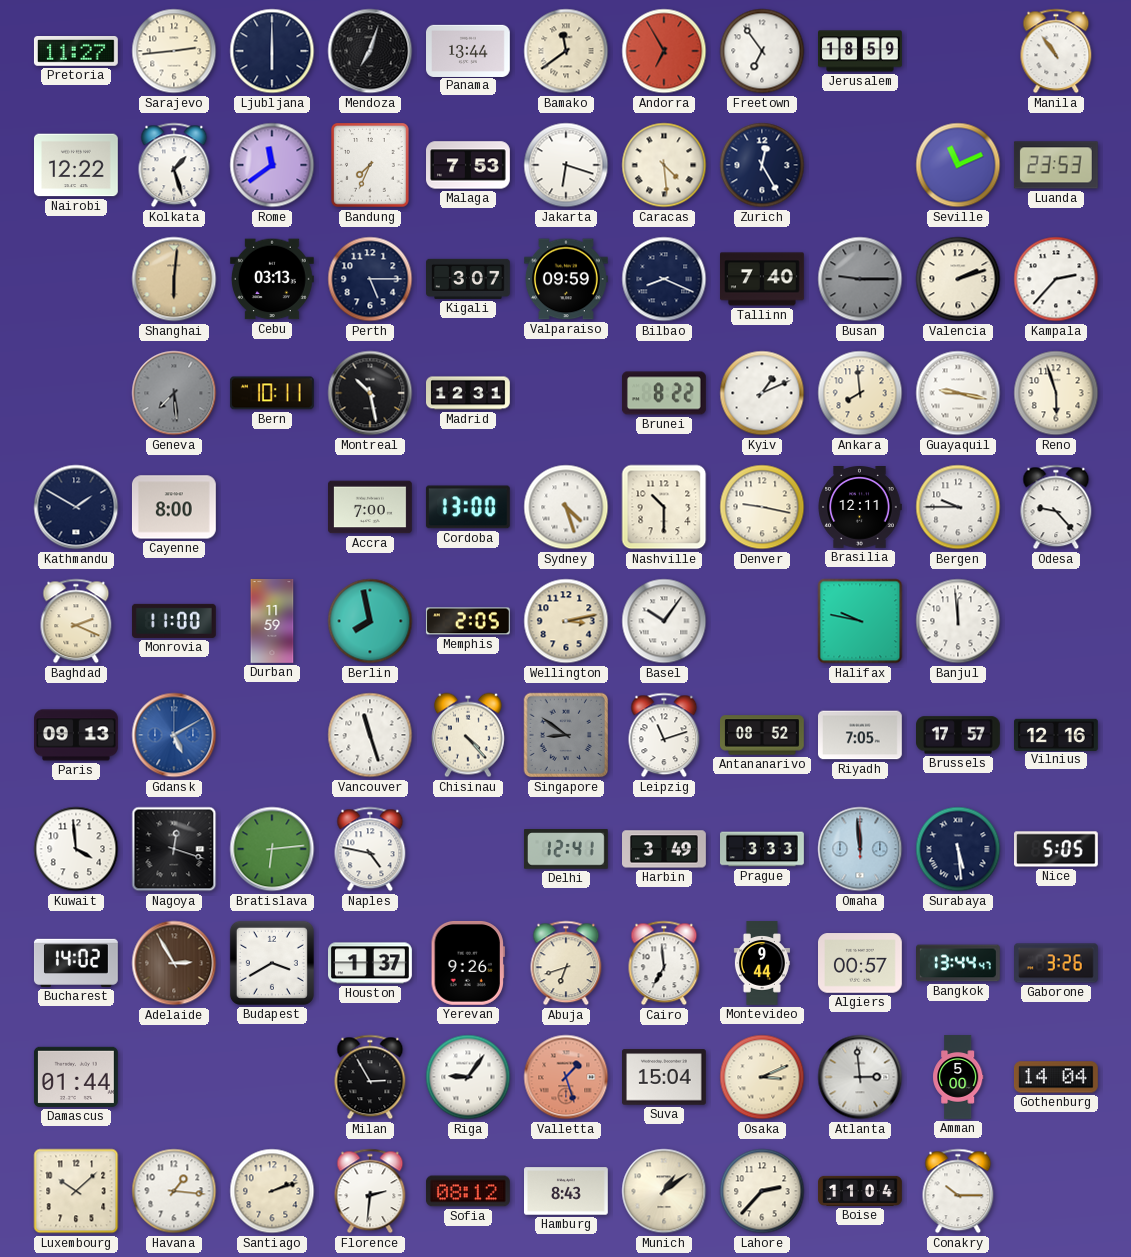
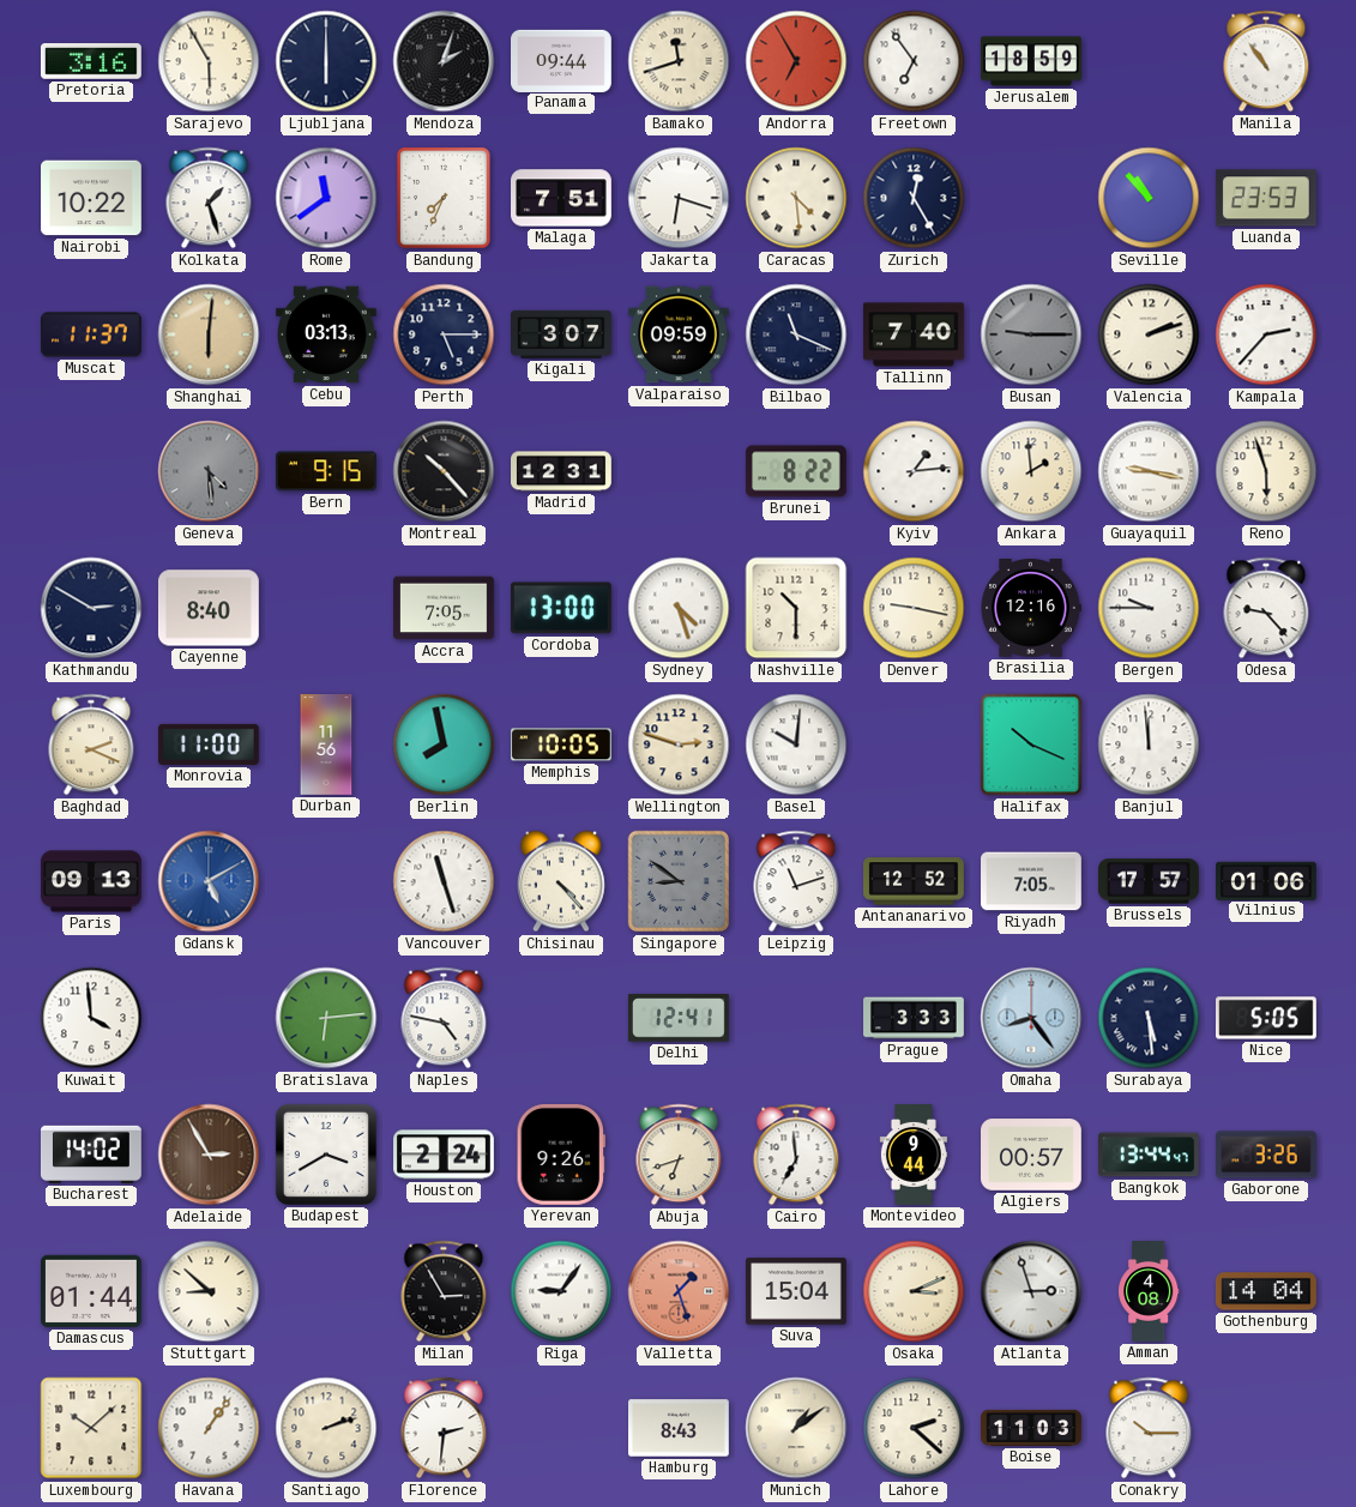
Pretoria: 11:27 -> 3:16 (91, 62)
Sarajevo: 2:44 -> 5:55 (209, 61)
Mendoza: 7:03 -> 2:03 (444, 61)
Panama: 13:44 -> 09:44 (562, 60)
Bamako: 11:39 -> 11:42 (679, 61)
Nairobi: 12:22 -> 10:22 (92, 198)
Malaga: 7:53 -> 7:51 (562, 198)
Seville: 11:11 -> 10:53 (1149, 198)
Muscat: none -> 11:37 (92, 334)
Bilbao: 8:19 -> 11:19 (796, 334)
Geneva: 7:29 -> 4:29 (209, 471)
Bern: 10:11 -> 9:15 (326, 471)
Montreal: 10:28 -> 10:23 (444, 471)
Kyiv: 1:11 -> 1:14 (914, 471)
Ankara: 7:59 -> 1:59 (1031, 471)
Kathmandu: 1:50 -> 2:50 (91, 608)
Cayenne: 8:00 -> 8:40 (209, 608)
Accra: 7:00 -> 7:05 (445, 608)
Brasilia: 12:11 -> 12:16 (1031, 609)
Durban: 11:59 -> 11:56 (326, 745)
Memphis: 2:05 -> 10:05 (561, 745)
Wellington: 3:13 -> 2:48 (679, 745)
Basel: 10:06 -> 10:01 (796, 745)
Halifax: 9:47 -> 10:19 (1031, 745)
Antananarivo: 08:52 -> 12:52 (915, 881)
Vilnius: 12:16 -> 01:06 (1267, 880)
Nagoya: 12:18 -> none (174, 849)
Harbin: 3:49 -> none (665, 849)
Omaha: 11:59 -> 8:24 (1031, 1018)
Houston: 1:37 -> 2:24 (445, 1155)
Stuttgart: none -> 8:52 (209, 1291)
Atlanta: 2:59 -> 2:57 (1031, 1291)
Amman: 5:00 -> 4:08 (1149, 1291)
Havana: 1:16 -> 1:06 (209, 1428)
Sofia: 08:12 -> none (469, 1191)
Lahore: 2:37 -> 2:22 (914, 1428)
Boise: 11:04 -> 11:03 (1031, 1428)
